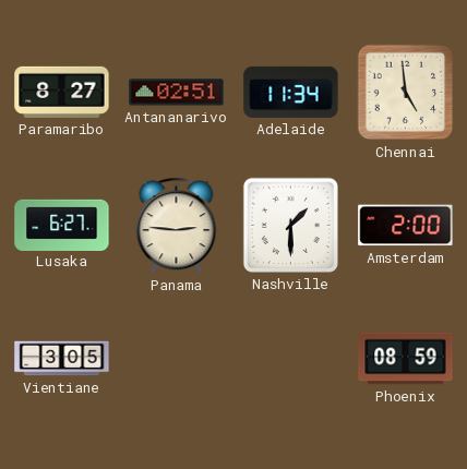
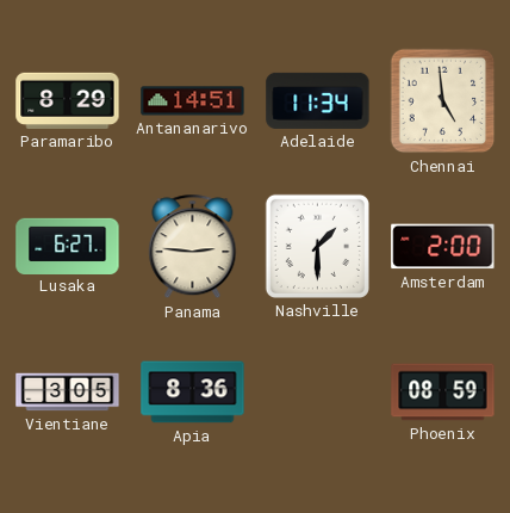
Paramaribo: 8:27 -> 8:29 (68, 100)
Antananarivo: 02:51 -> 14:51 (193, 101)
Apia: none -> 8:36 (193, 393)
